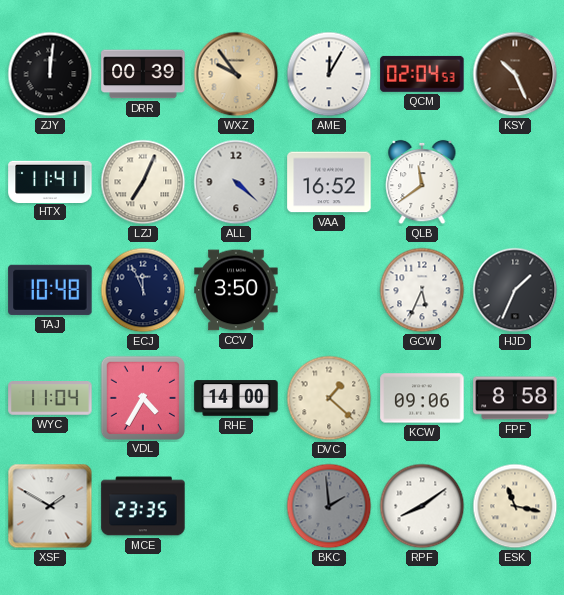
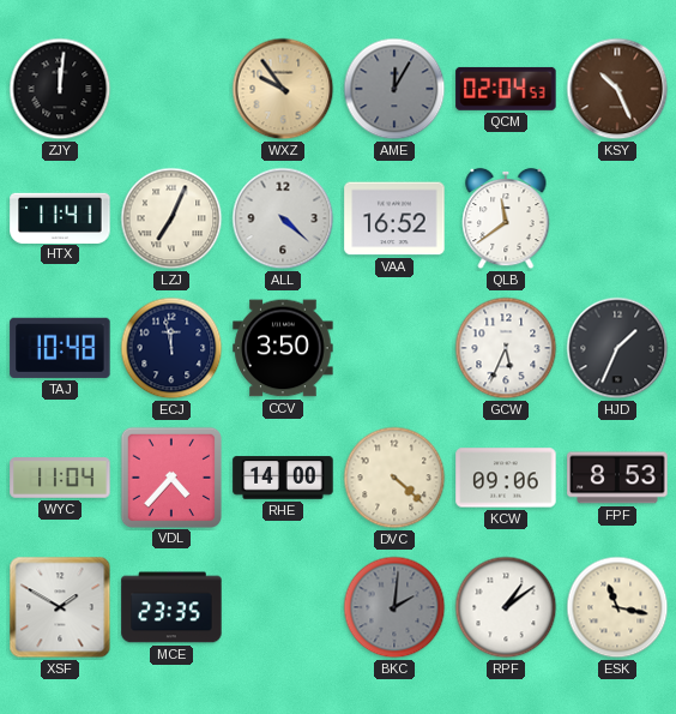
DRR: 00:39 -> none (143, 74)
AME dial: white -> grey (394, 89)
ECJ: 11:56 -> 11:58 (171, 348)
VDL: 4:35 -> 4:37 (170, 476)
DVC: 1:22 -> 4:22 (394, 478)
FPF: 8:58 -> 8:53 (617, 478)
BKC: 1:59 -> 2:01 (394, 607)
RPF: 8:09 -> 1:09 (506, 607)
